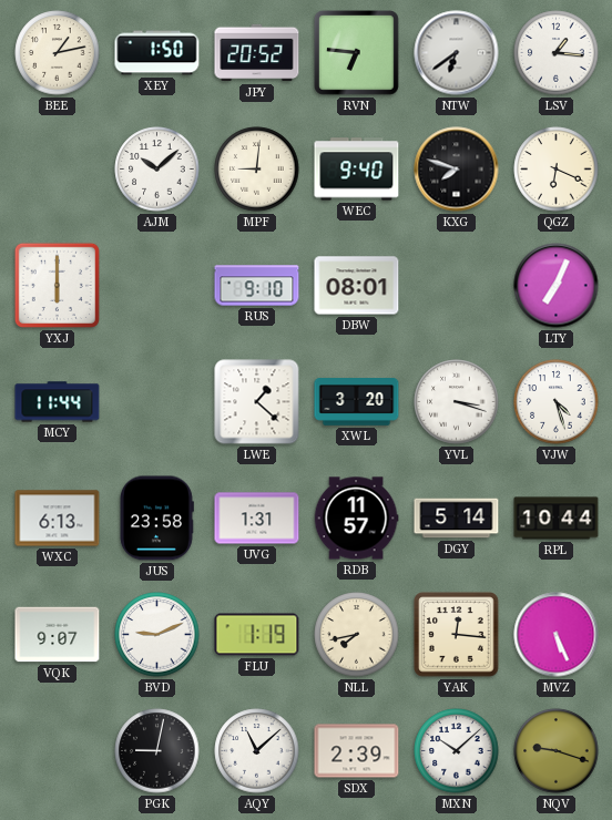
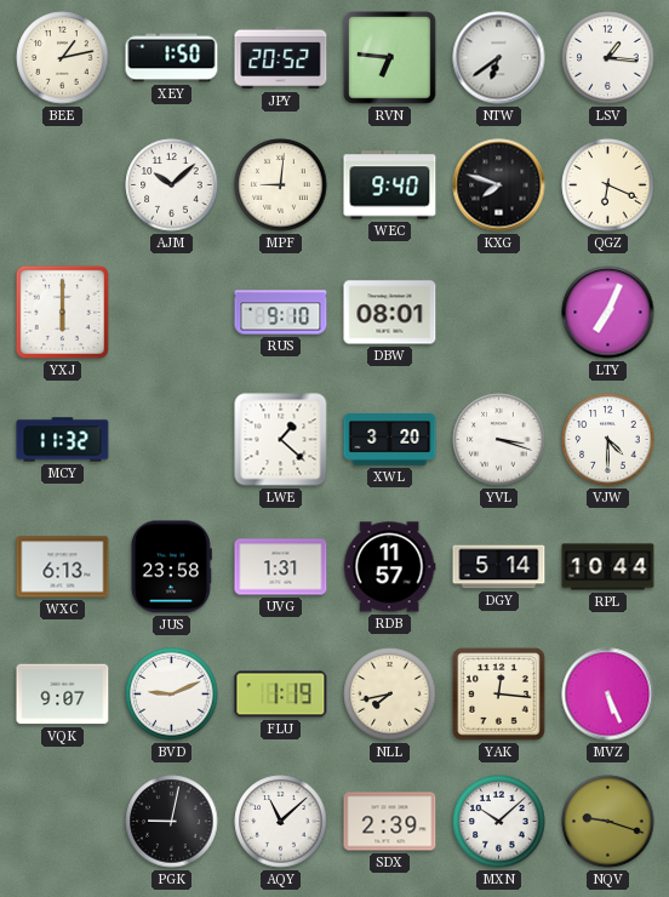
MCY: 11:44 -> 11:32 (63, 440)
VJW: 4:27 -> 4:30 (608, 440)
